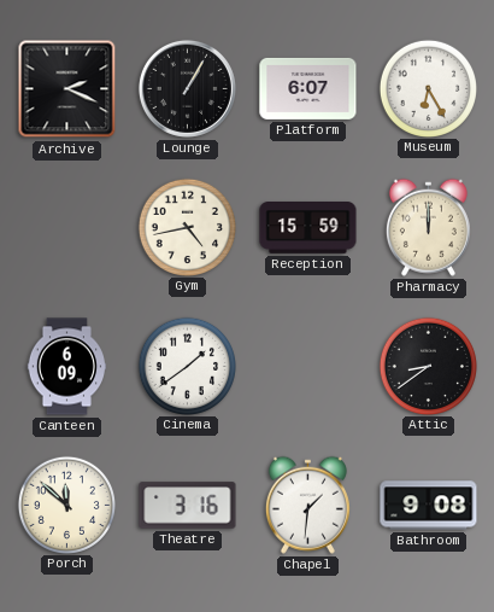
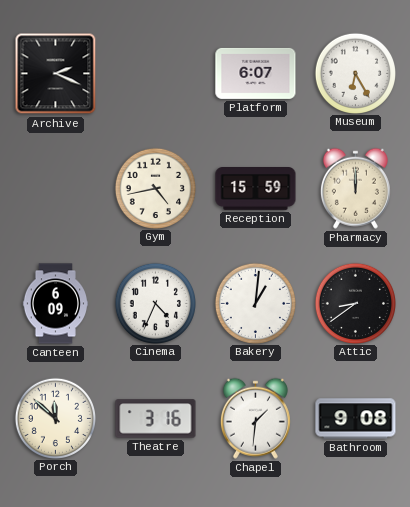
Lounge: 1:05 -> none (187, 88)
Cinema: 1:39 -> 4:34 (155, 303)
Bakery: none -> 1:01 (255, 303)
